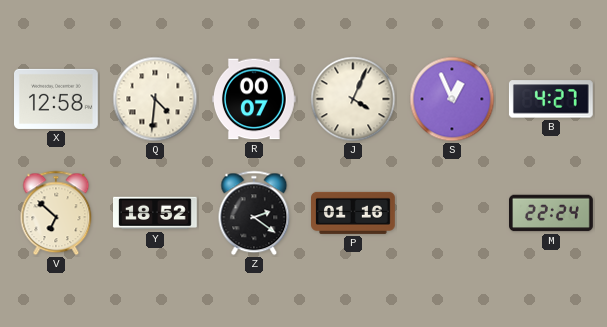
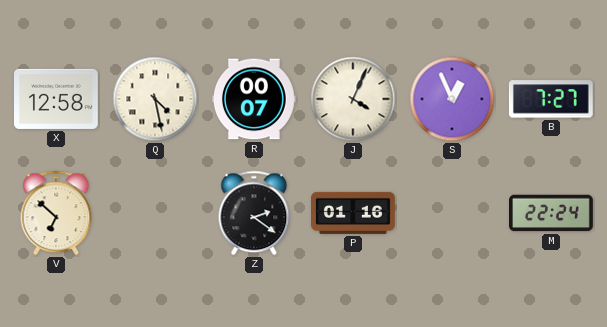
Q: 4:31 -> 4:28 (155, 99)
B: 4:27 -> 7:27 (551, 99)
Y: 18:52 -> none (156, 213)
